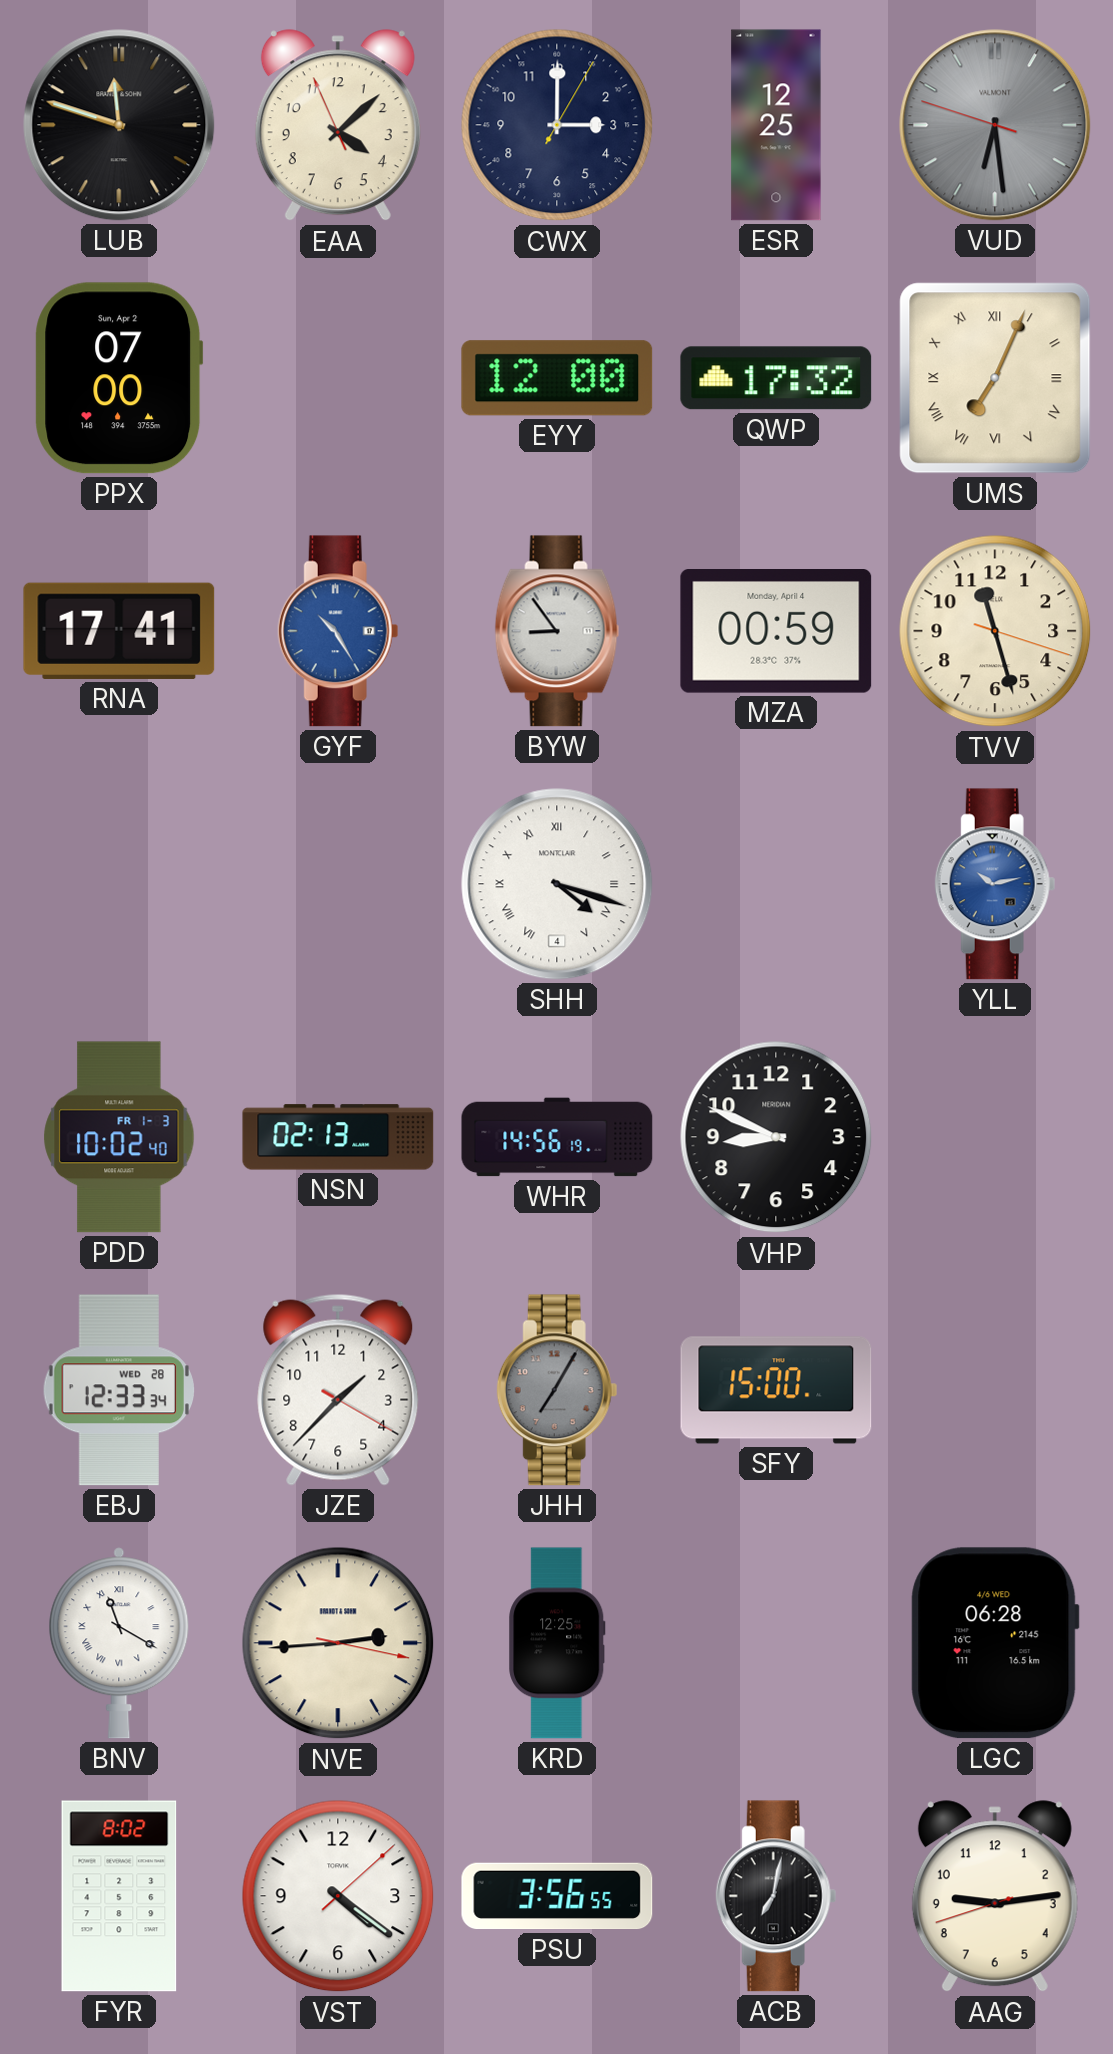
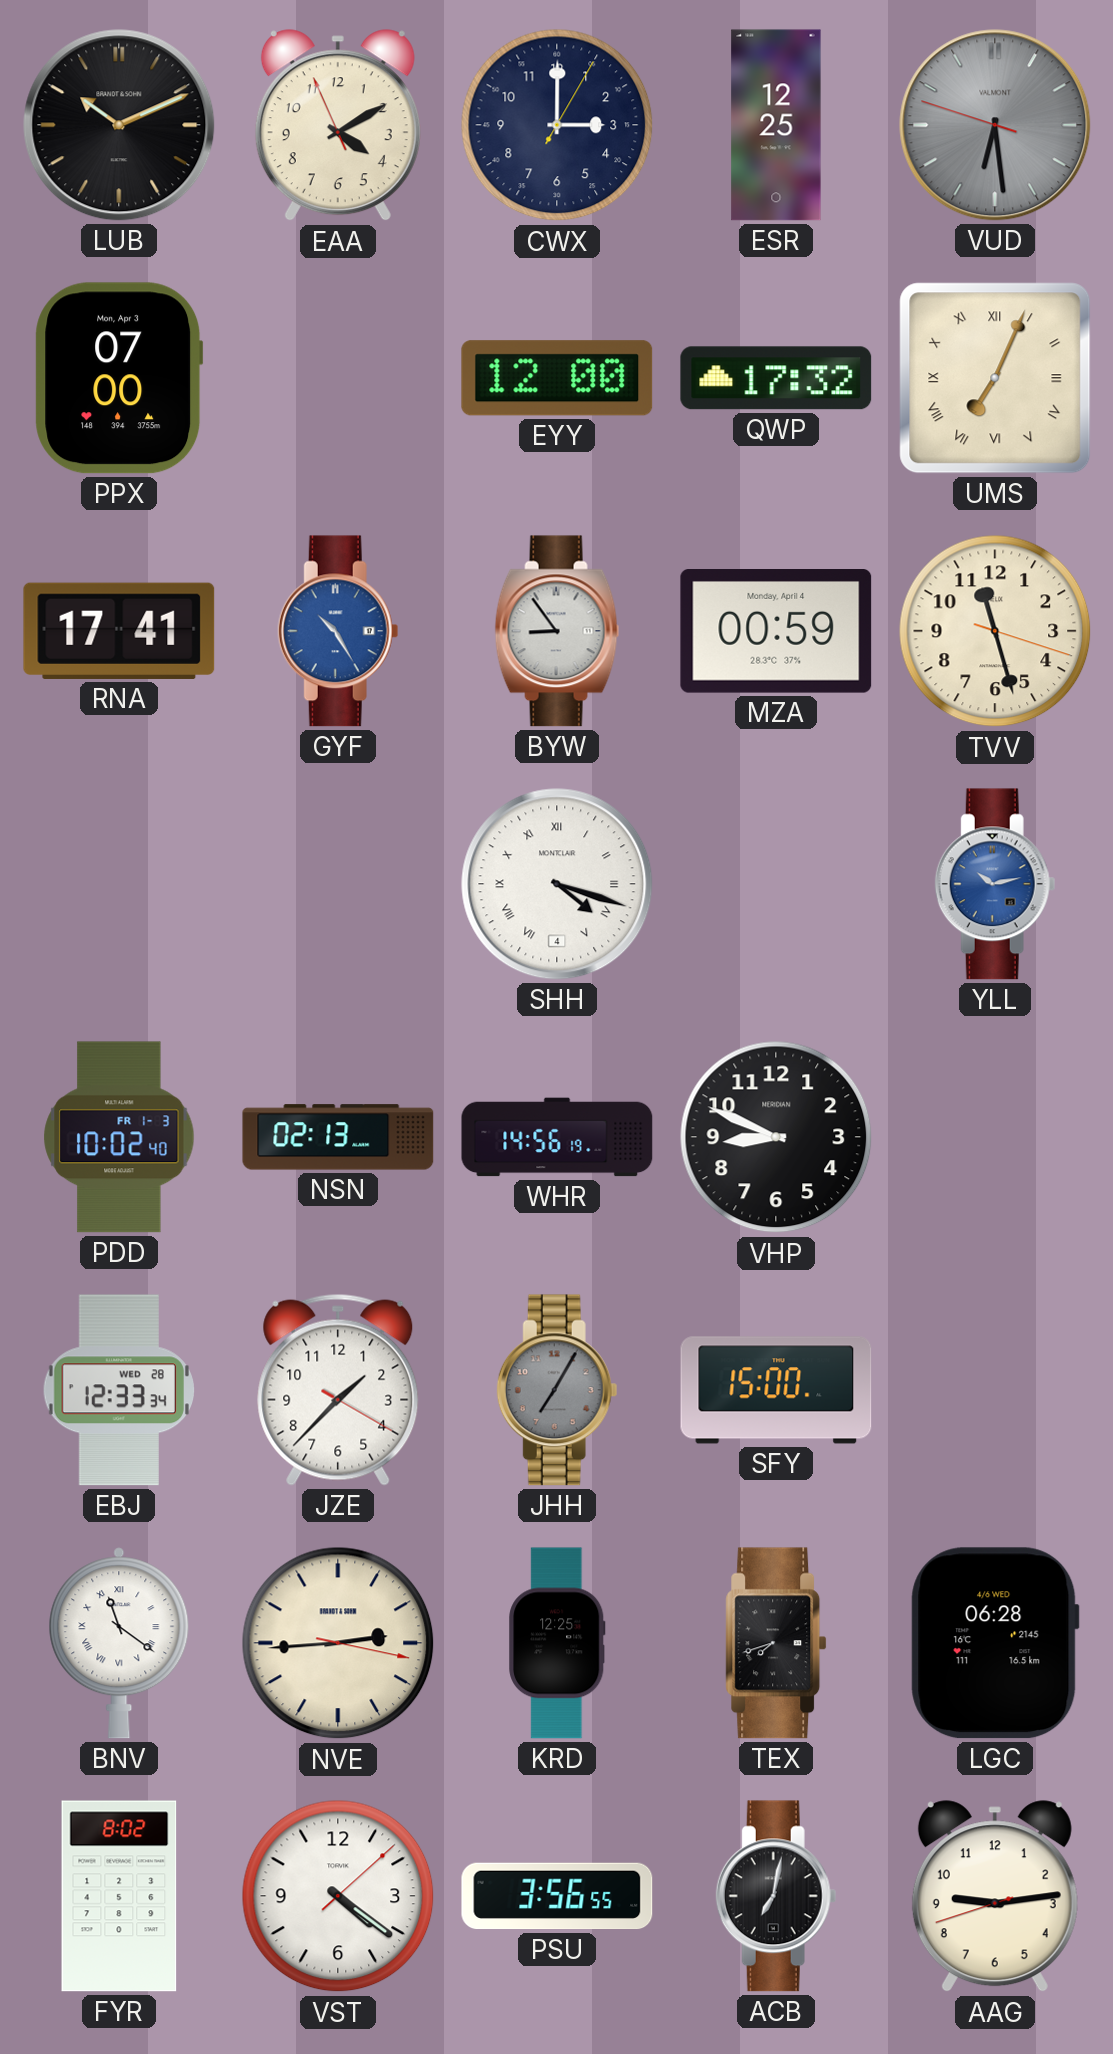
LUB: 11:48 -> 10:11 (119, 125)
EAA: 4:07 -> 4:09 (338, 126)
PPX date: Sun, Apr 2 -> Mon, Apr 3 (119, 378)
BNV: 11:20 -> 11:21 (119, 1643)
TEX: none -> 7:42 (776, 1643)
